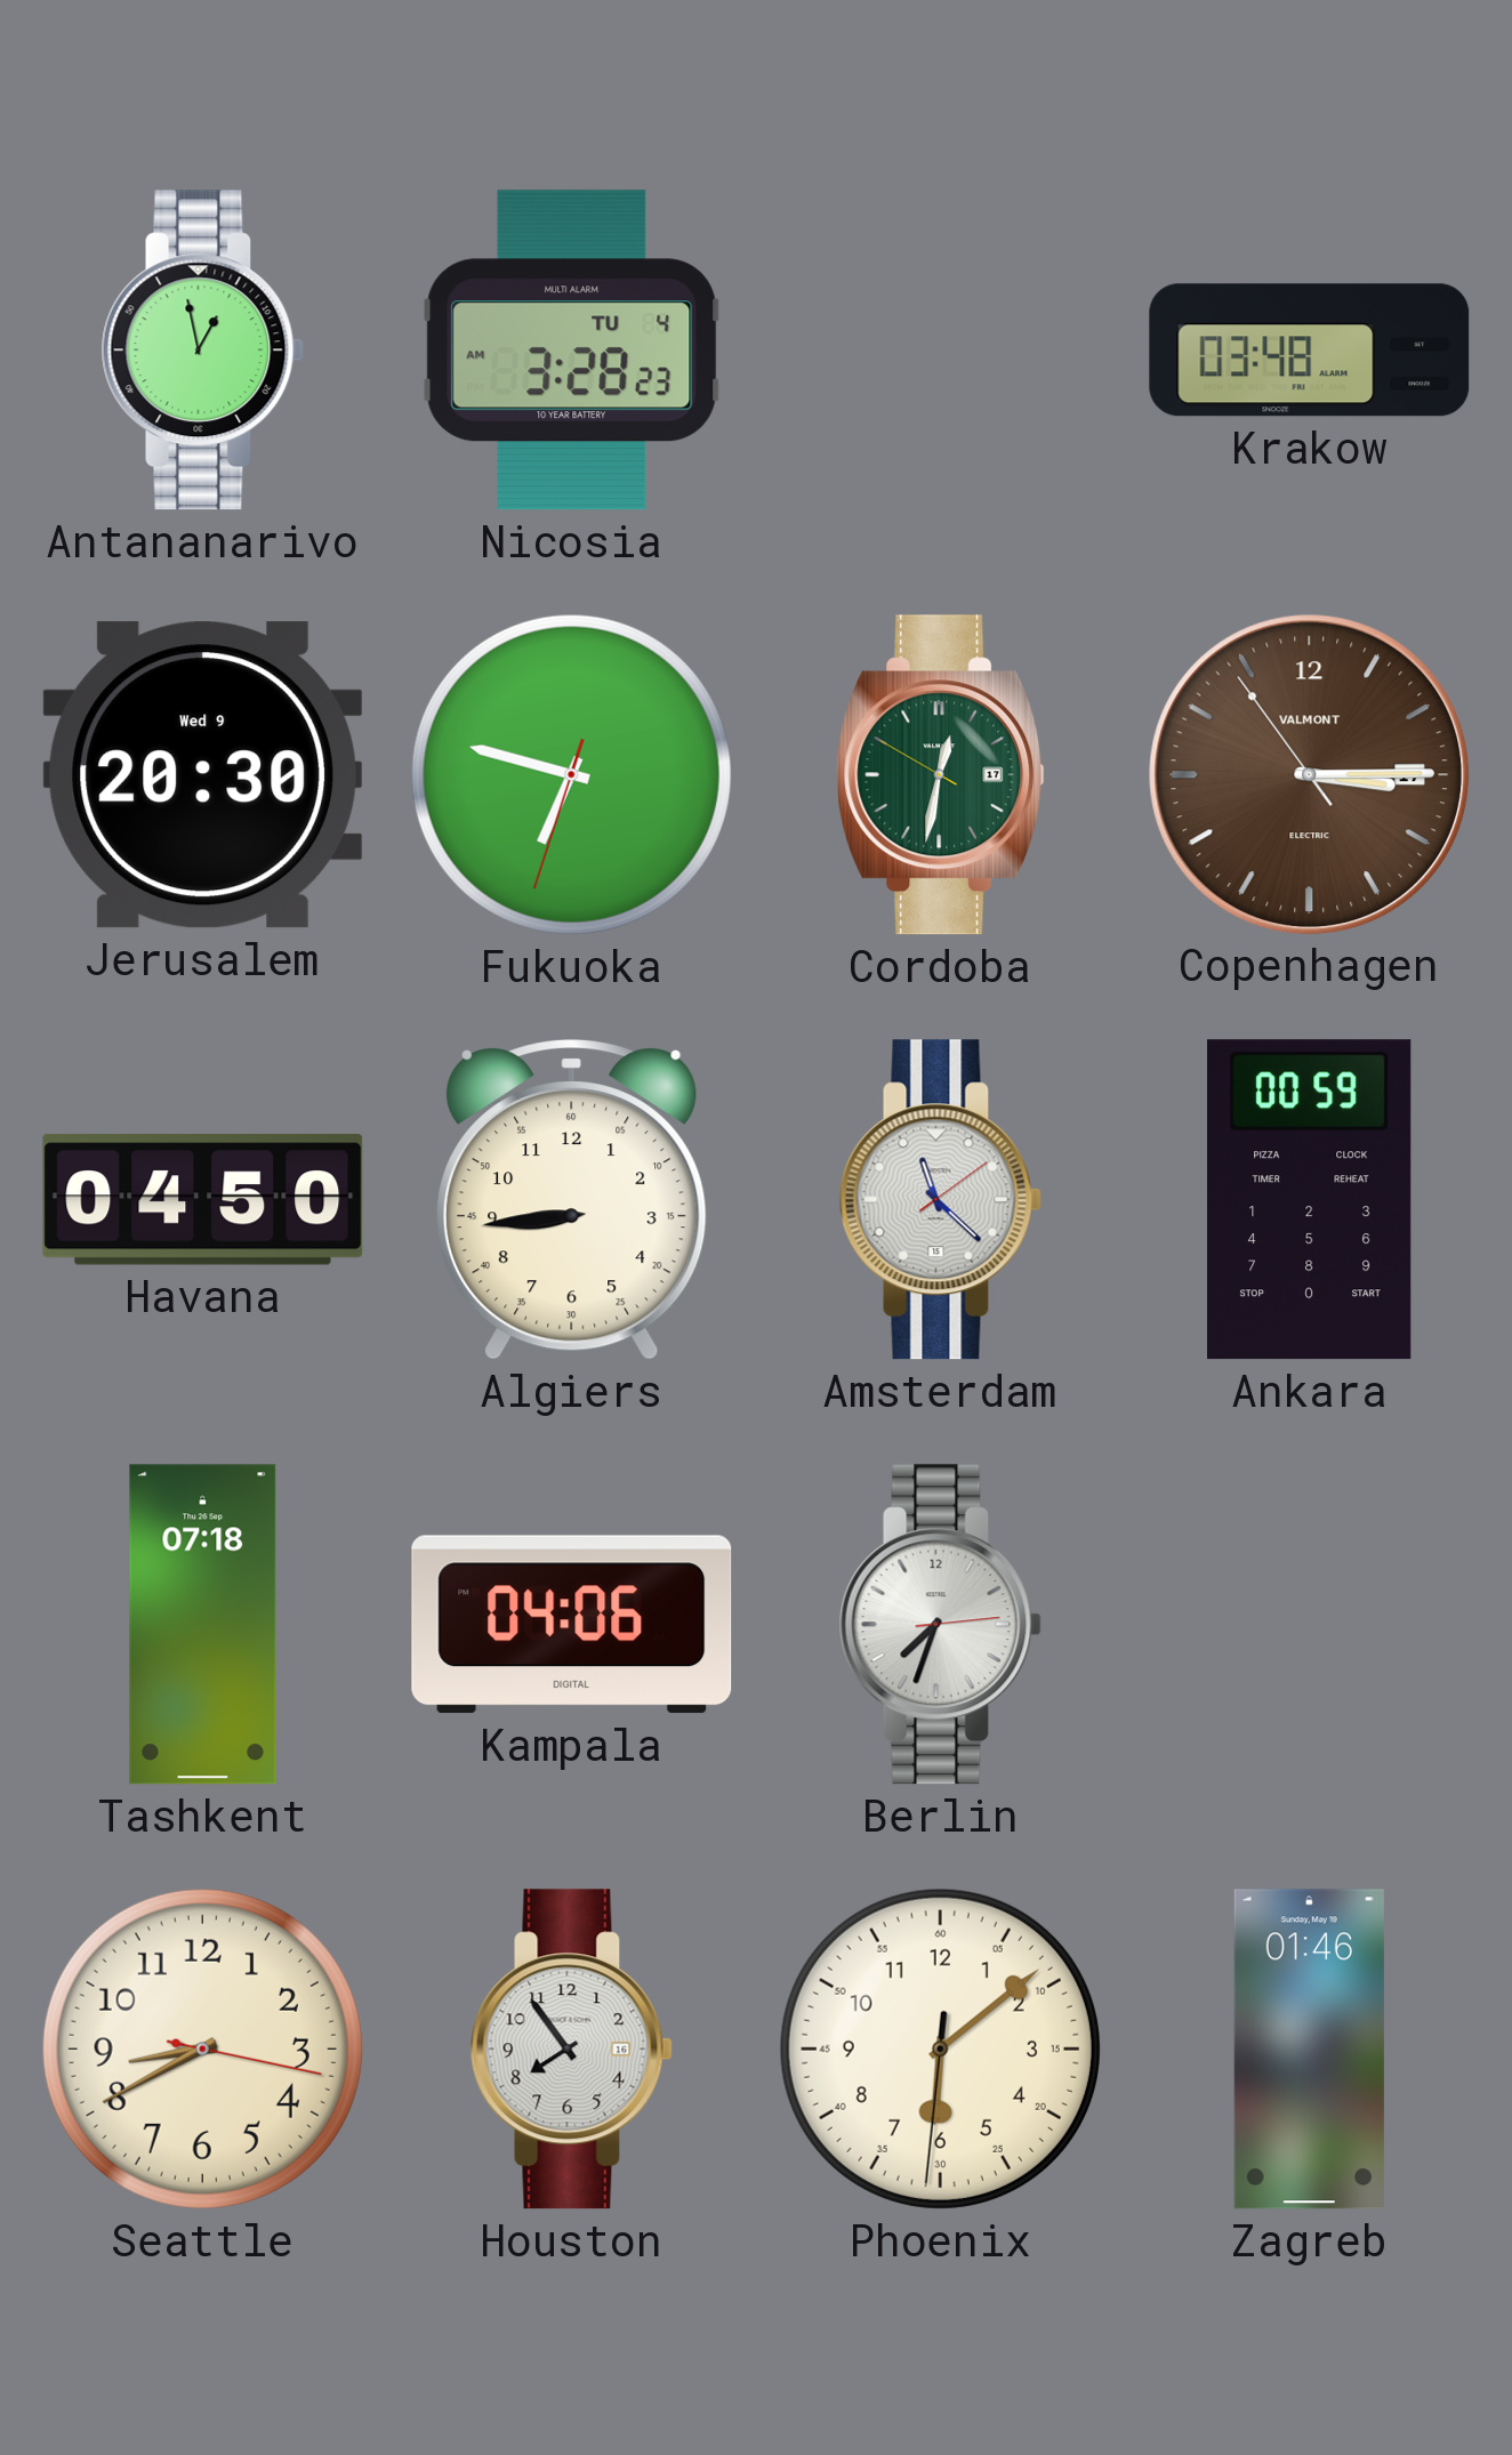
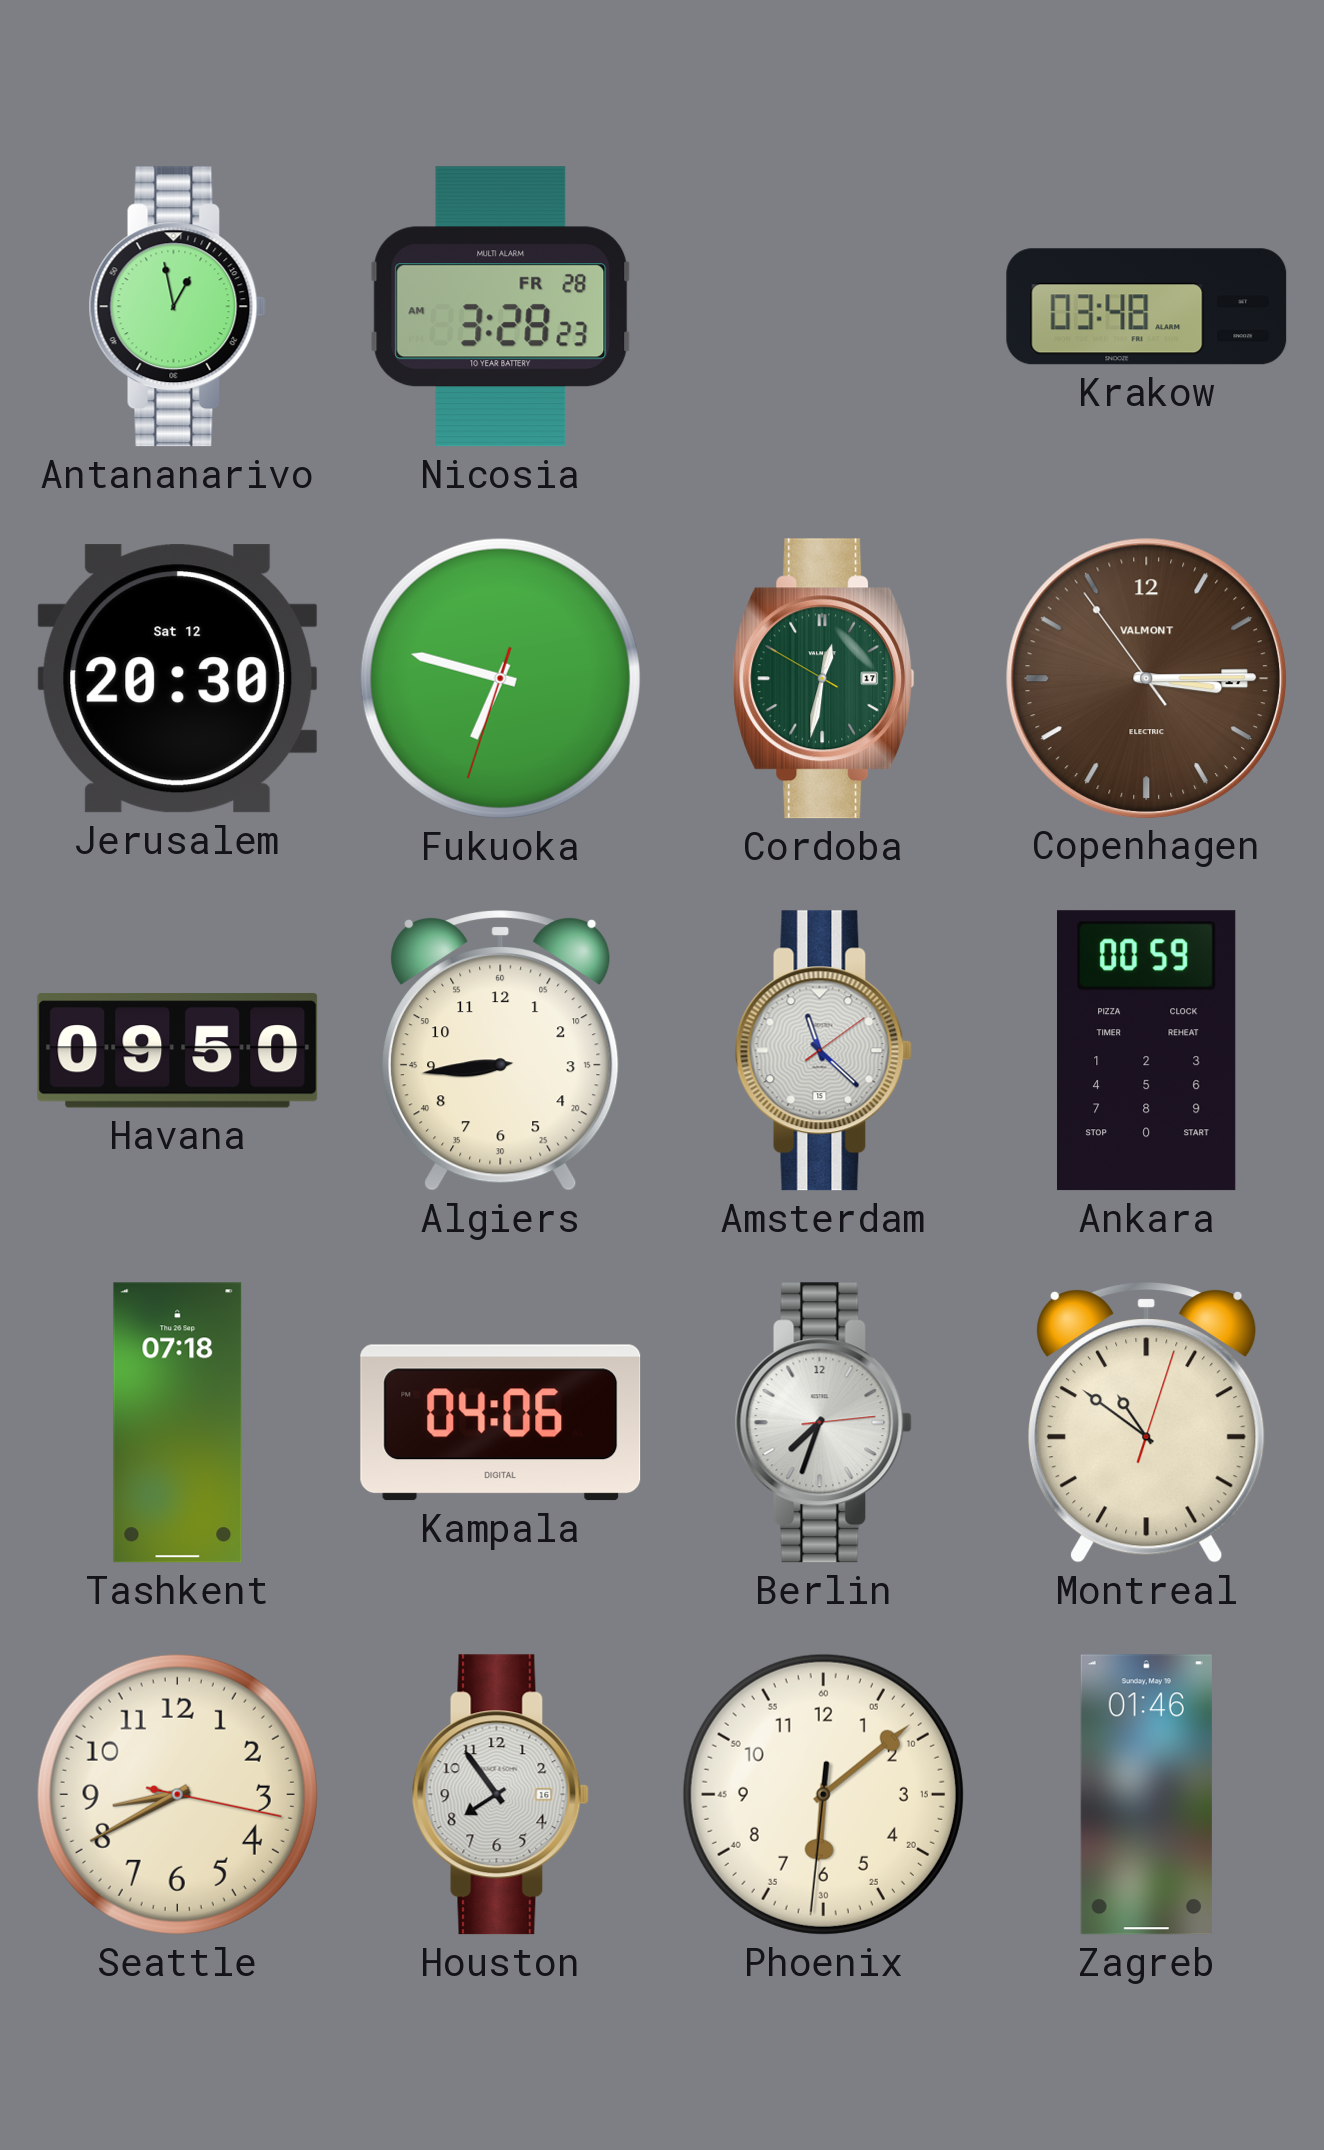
Nicosia date: TU 4 -> FR 28 (501, 307)
Jerusalem date: Wed 9 -> Sat 12 (178, 679)
Havana: 04:50 -> 09:50 (178, 1050)
Montreal: none -> 10:51 (1147, 1423)
